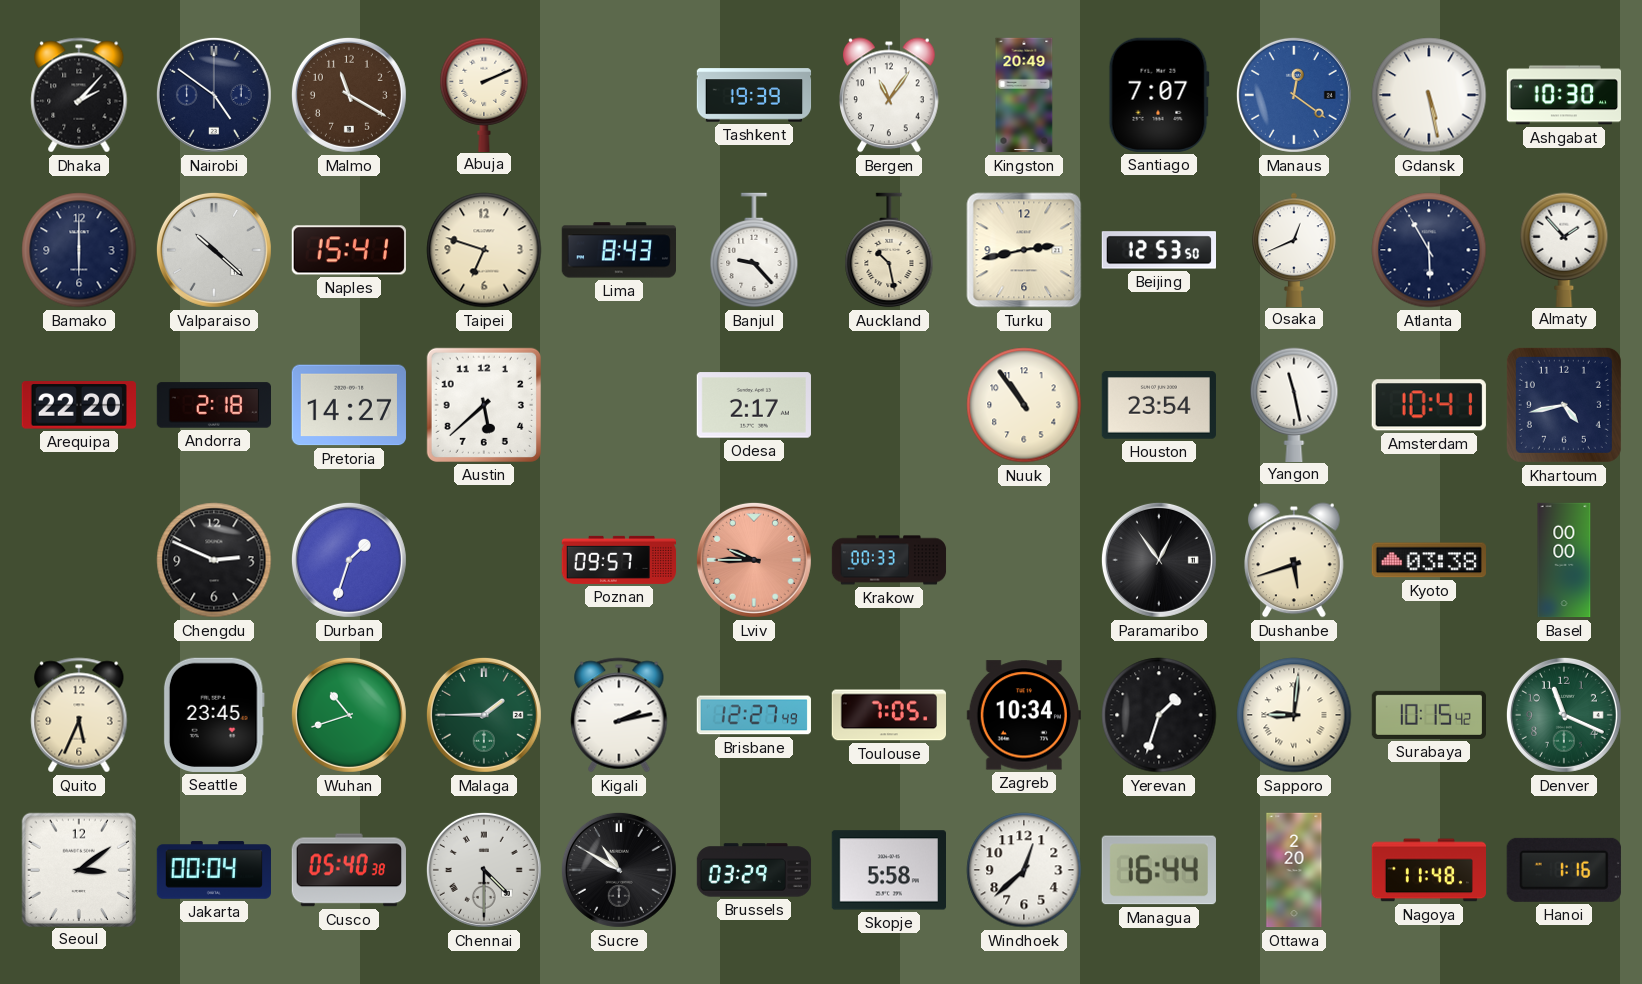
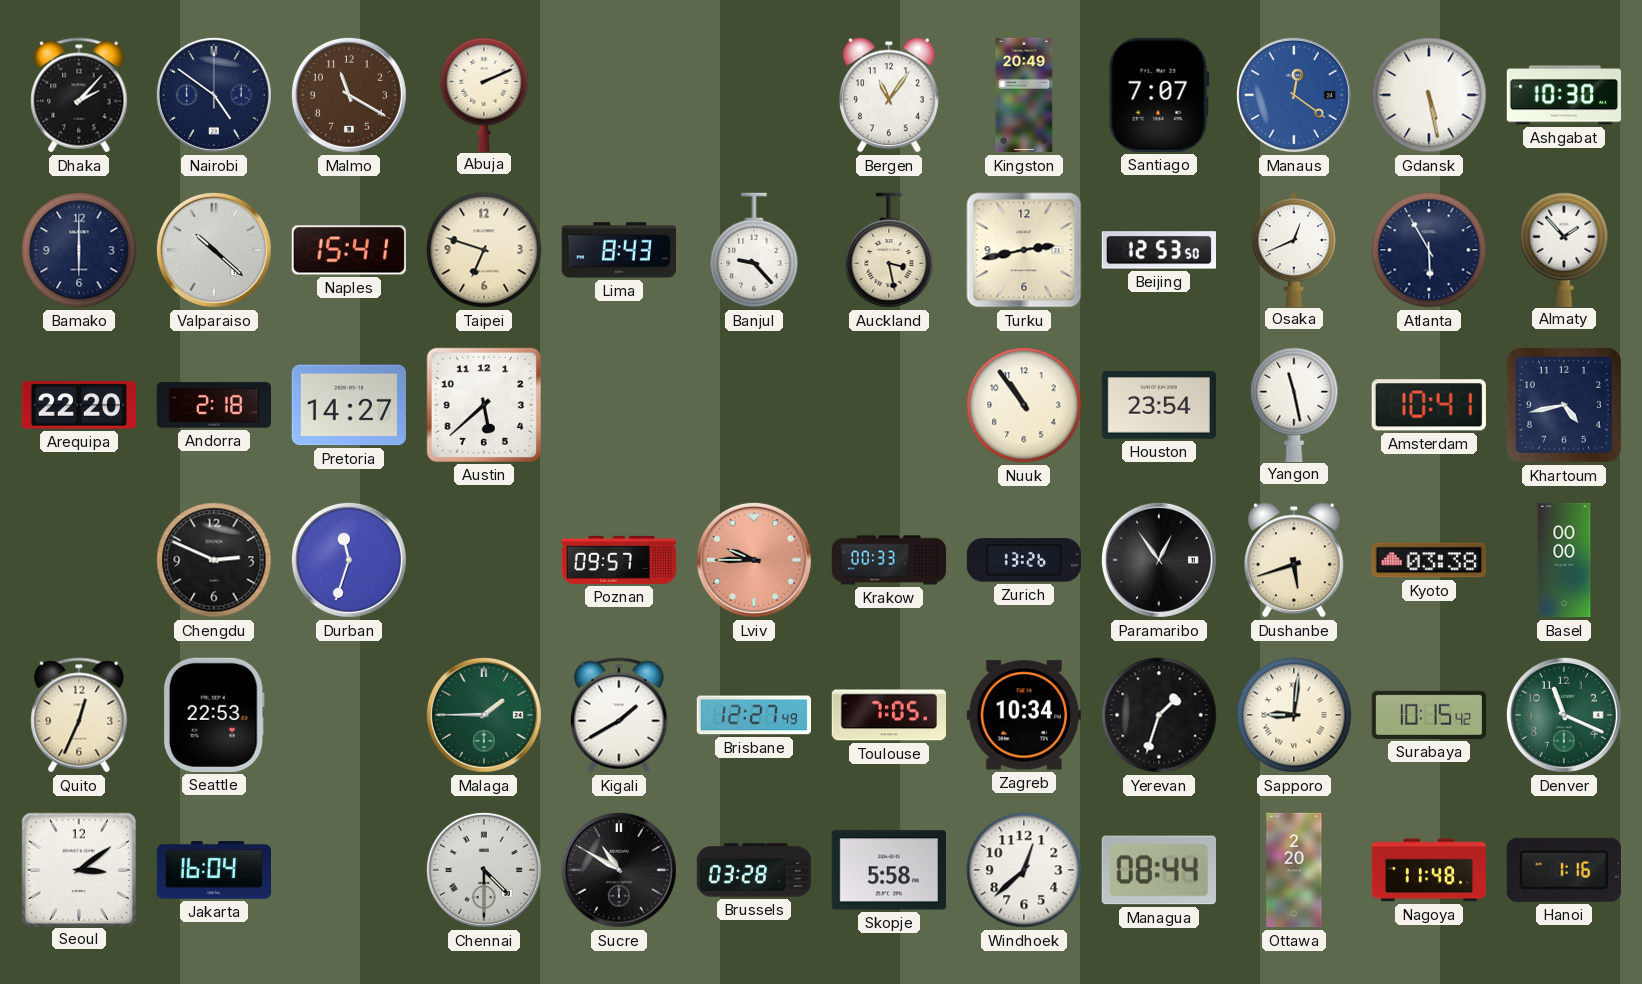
Tashkent: 19:39 -> none (754, 95)
Auckland: 10:28 -> 3:28 (889, 250)
Odesa: 2:17 -> none (754, 405)
Durban: 1:33 -> 11:33 (349, 560)
Zurich: none -> 13:26 (1024, 560)
Quito: 5:34 -> 12:34 (79, 715)
Seattle: 23:45 -> 22:53 (214, 715)
Wuhan: 10:42 -> none (349, 715)
Kigali: 2:13 -> 1:40 (619, 715)
Jakarta: 00:04 -> 16:04 (214, 870)
Cusco: 05:40 -> none (349, 870)
Brussels: 03:29 -> 03:28 (754, 870)
Managua: 16:44 -> 08:44 (1159, 870)
